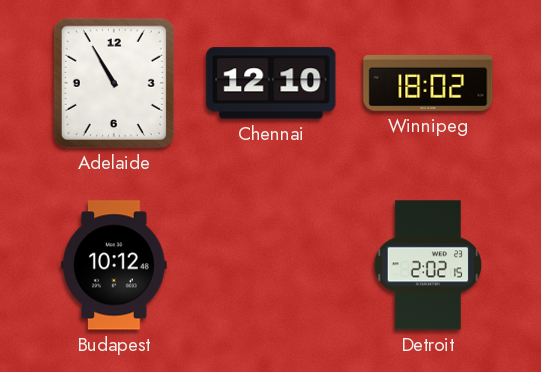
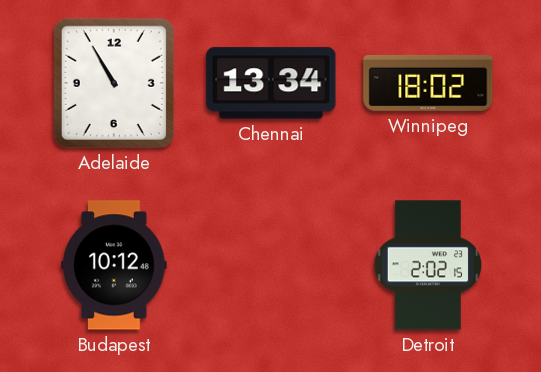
Chennai: 12:10 -> 13:34 (271, 83)
